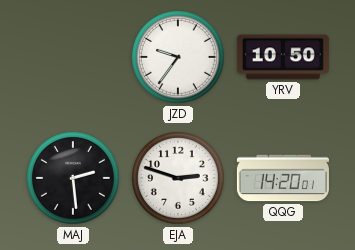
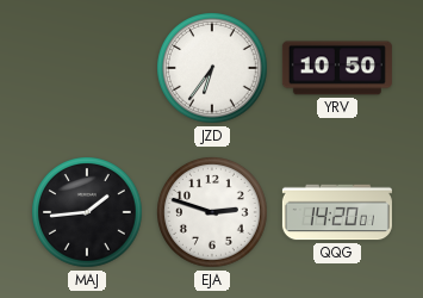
JZD: 9:36 -> 6:36 (213, 68)
MAJ: 2:29 -> 1:44 (88, 212)
